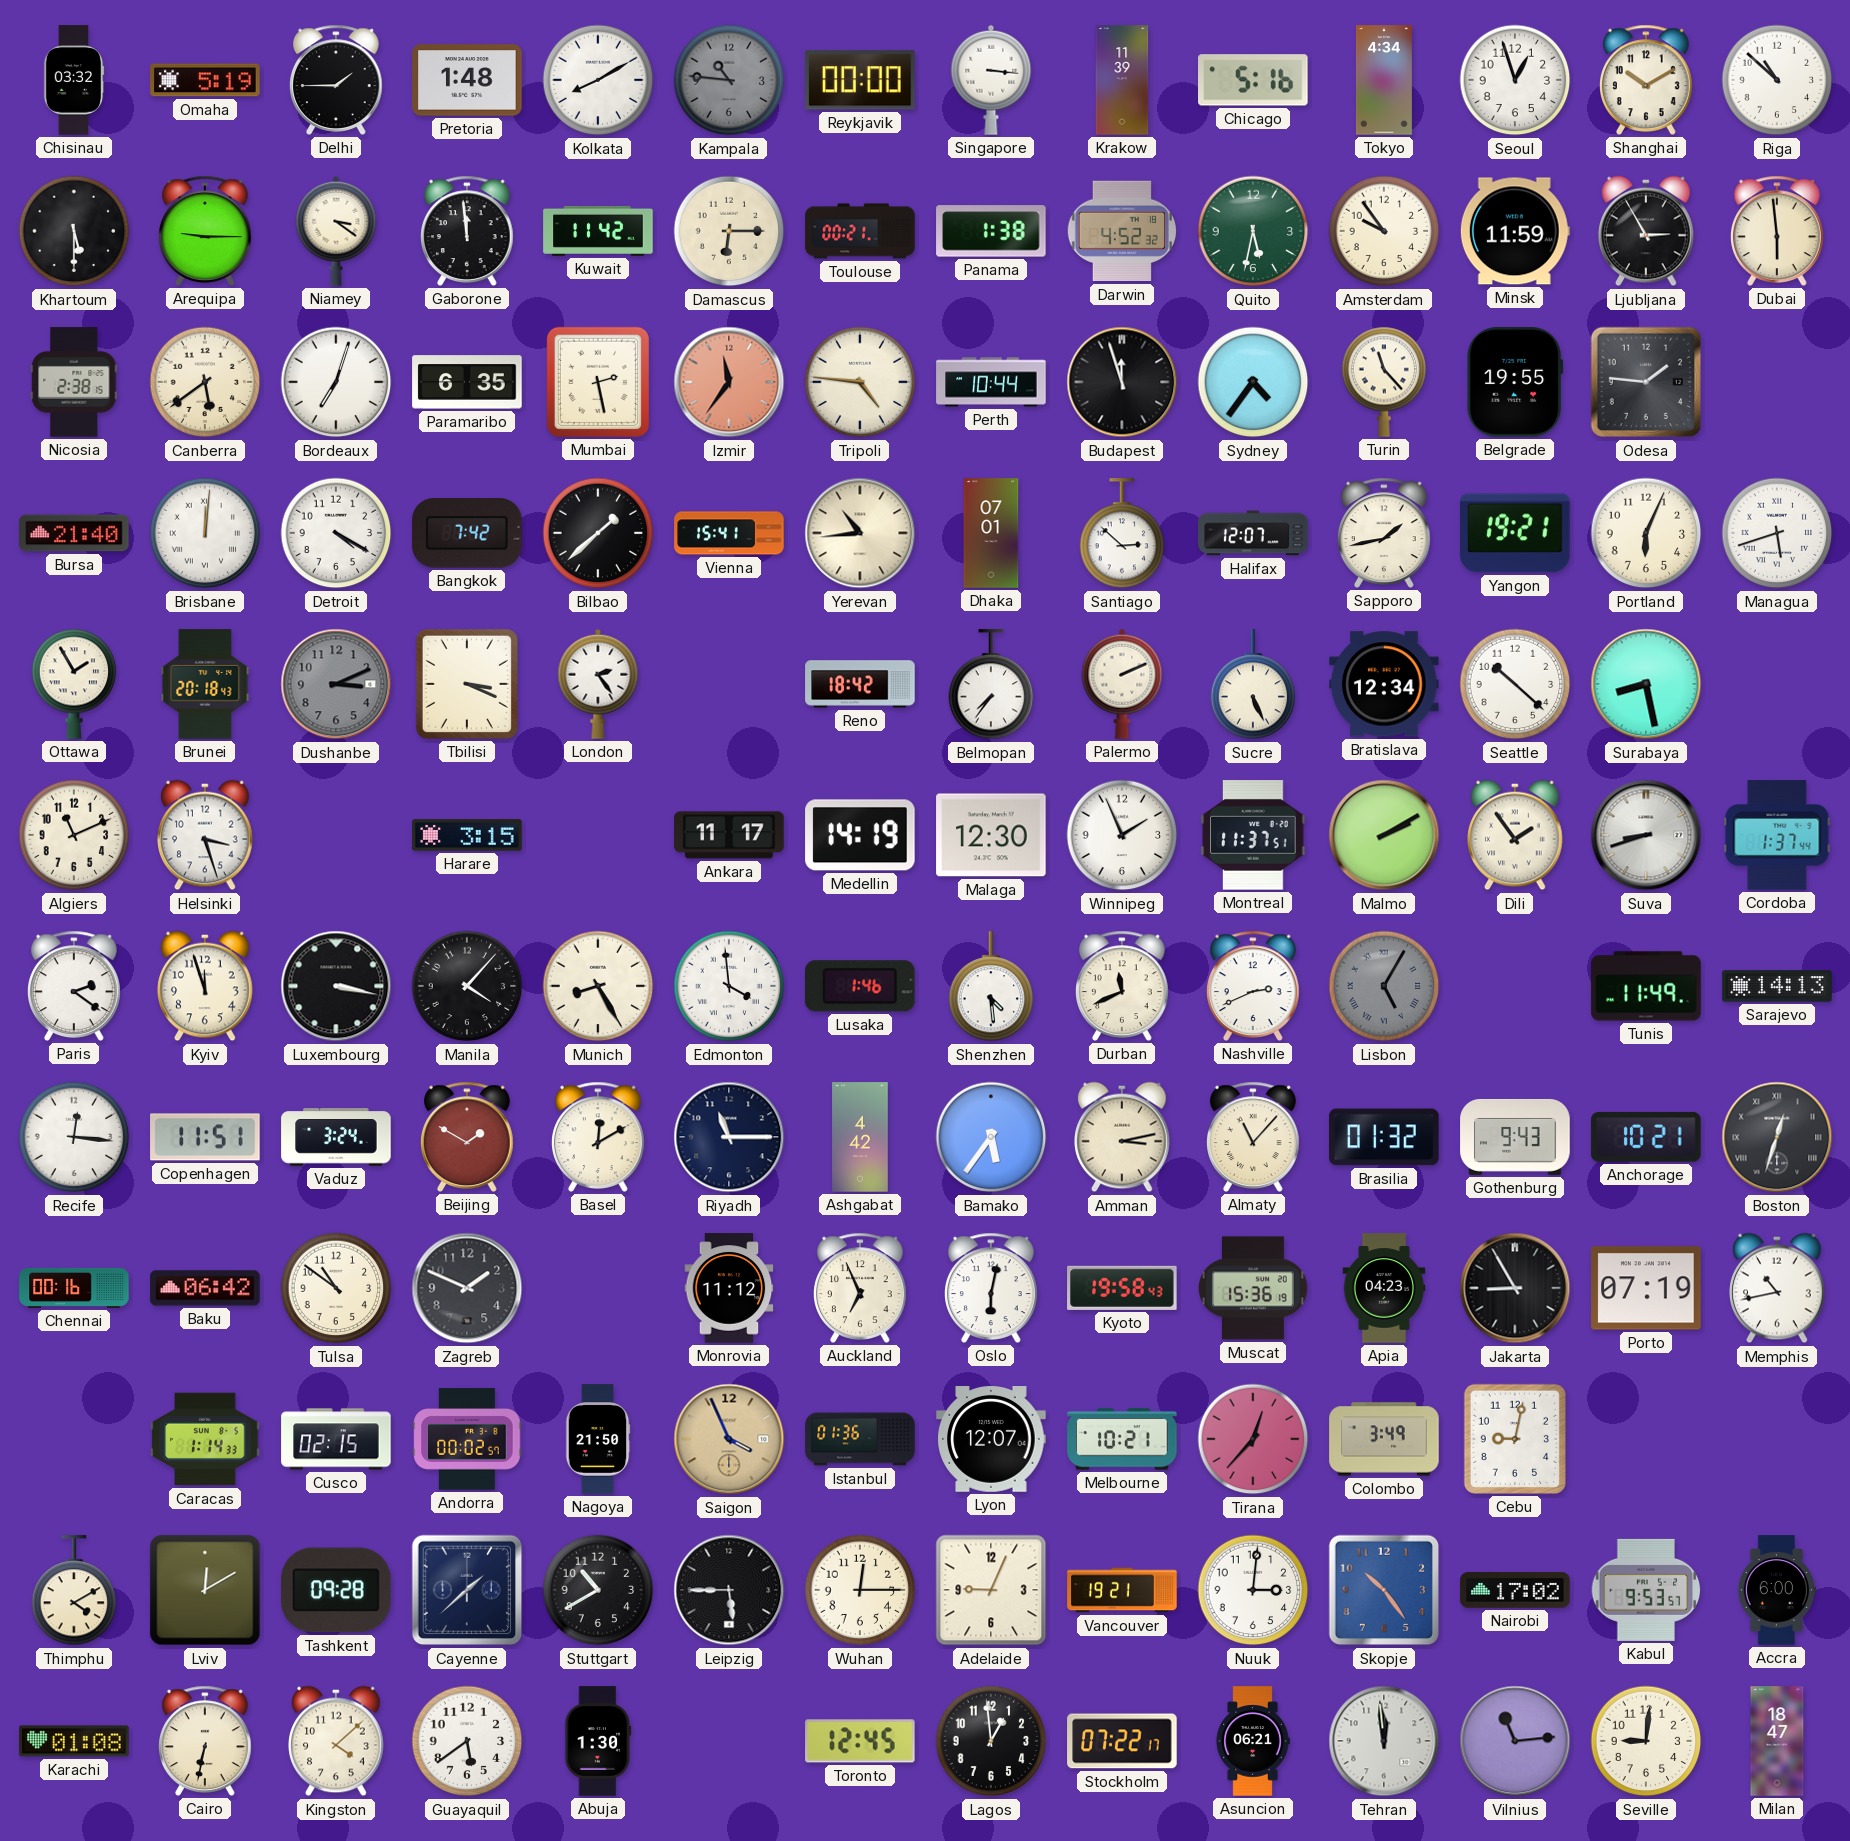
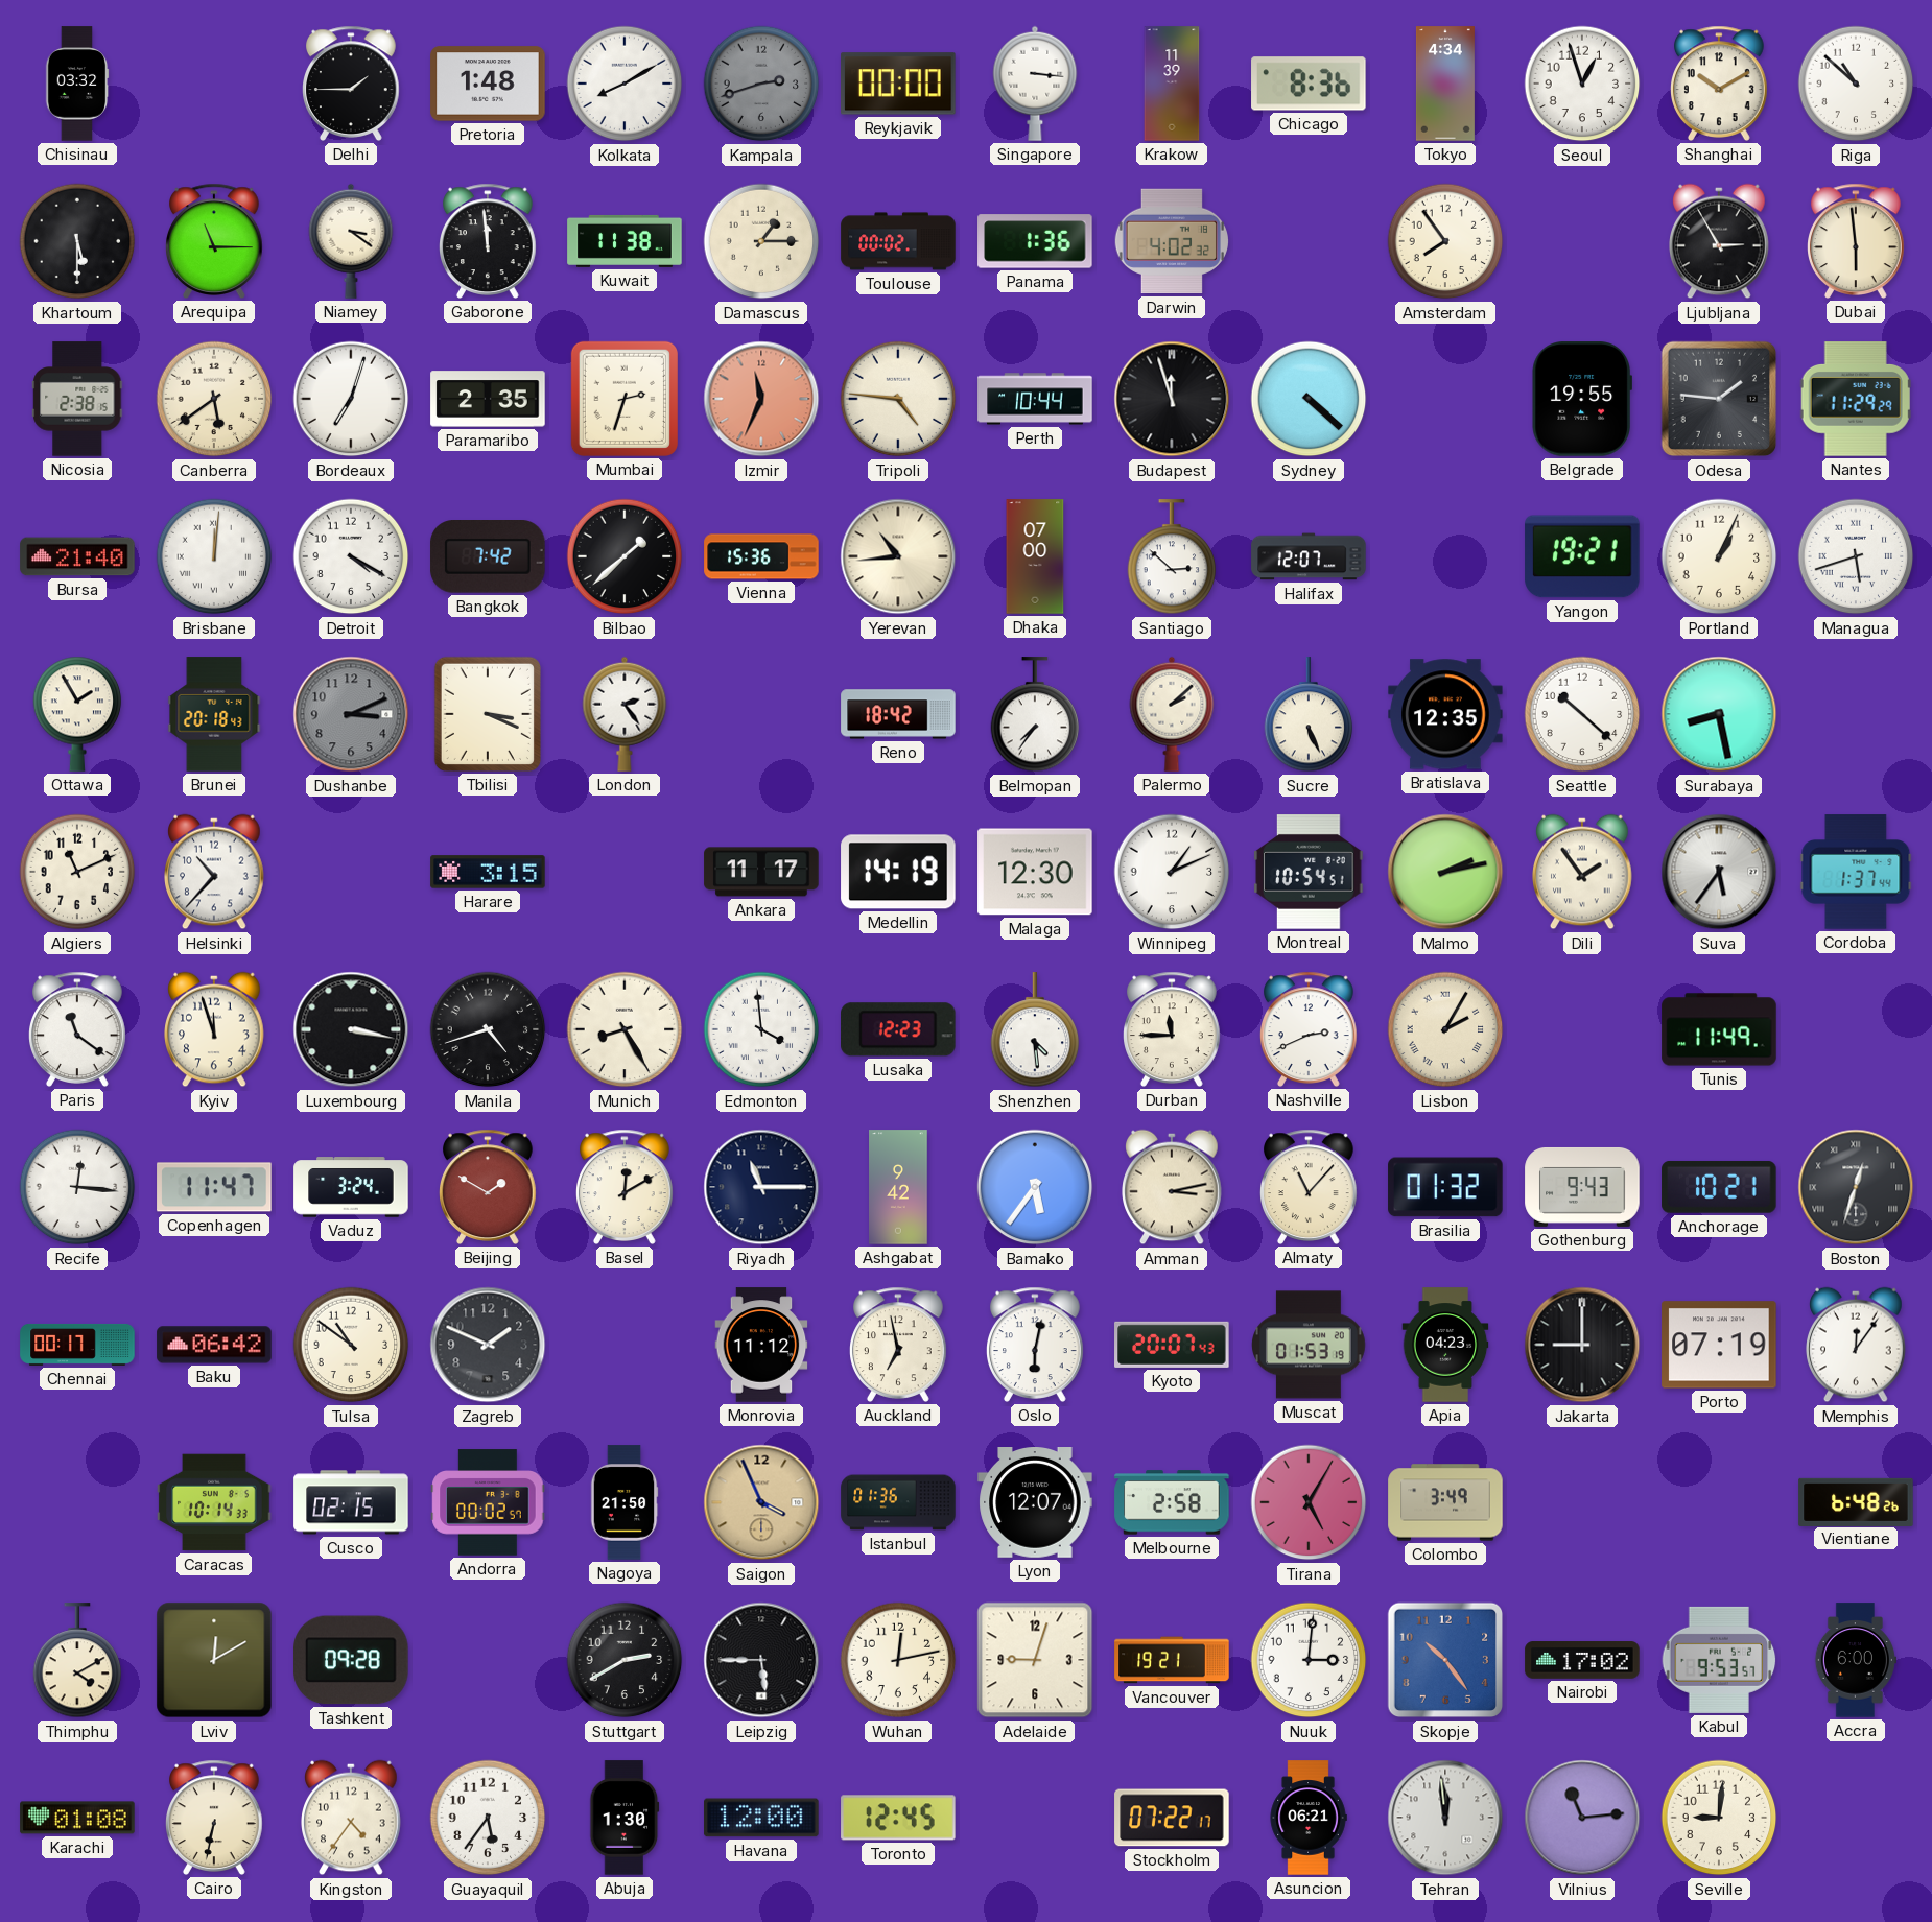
Omaha: 5:19 -> none (205, 80)
Kampala: 10:46 -> 2:42 (761, 84)
Chicago: 5:16 -> 8:36 (1309, 84)
Arequipa: 9:15 -> 11:15 (215, 241)
Kuwait: 11:42 -> 11:38 (625, 241)
Damascus: 6:15 -> 1:15 (761, 241)
Toulouse: 00:21 -> 00:02 (898, 241)
Panama: 1:38 -> 1:36 (1035, 241)
Darwin: 4:52 -> 4:02 (1171, 241)
Quito: 5:32 -> none (1253, 231)
Amsterdam: 9:54 -> 7:54 (1445, 241)
Minsk: 11:59 -> none (1515, 231)
Paramaribo: 6:35 -> 2:35 (488, 399)
Mumbai: 2:28 -> 2:33 (625, 399)
Izmir: 11:36 -> 11:34 (761, 399)
Sydney: 4:36 -> 4:22 (1309, 399)
Turin: 11:23 -> none (1384, 382)
Nantes: none -> 11:29 (1856, 399)
Vienna: 15:41 -> 15:36 (761, 556)
Dhaka: 07:01 -> 07:00 (1035, 556)
Sapporo: 1:43 -> none (1385, 533)
Portland: 6:04 -> 1:04 (1719, 556)
Palermo: 2:11 -> 2:08 (1172, 714)
Bratislava: 12:34 -> 12:35 (1445, 714)
Helsinki: 3:27 -> 10:37 (214, 872)
Winnipeg: 1:56 -> 1:11 (1172, 872)
Montreal: 11:37 -> 10:54 (1309, 872)
Malmo: 2:10 -> 2:13 (1445, 872)
Suva: 8:42 -> 5:36 (1719, 872)
Paris: 2:21 -> 11:21 (78, 1029)
Manila: 4:07 -> 4:42 (488, 1029)
Lusaka: 1:46 -> 12:23 (899, 1029)
Durban: 11:41 -> 11:45 (1173, 1029)
Lisbon: 5:05 -> 2:05 (1445, 1029)
Lisbon dial: grey -> cream (1445, 1029)
Sarajevo: 14:13 -> none (1777, 986)
Copenhagen: 11:51 -> 11:47 (214, 1187)
Ashgabat: 4:42 -> 9:42 (898, 1187)
Chennai: 00:16 -> 00:17 (77, 1345)
Auckland: 6:56 -> 6:58 (899, 1345)
Kyoto: 19:58 -> 20:07 (1172, 1345)
Muscat: 15:36 -> 01:53 (1310, 1345)
Jakarta: 8:55 -> 9:00 (1582, 1345)
Memphis: 10:43 -> 12:06 (1856, 1345)
Caracas: 1:14 -> 10:14 (214, 1502)
Melbourne: 10:21 -> 2:58 (1172, 1502)
Tirana: 12:37 -> 5:05 (1309, 1502)
Cebu: 9:02 -> none (1515, 1439)
Vientiane: none -> 6:48 (1856, 1501)
Cayenne: 1:38 -> none (467, 1590)
Stuttgart: 10:40 -> 2:40 (625, 1660)
Wuhan: 12:15 -> 12:13 (898, 1660)
Adelaide: 9:04 -> 9:03 (1035, 1660)
Kingston: 4:08 -> 4:36 (351, 1818)
Guayaquil: 5:39 -> 5:36 (488, 1818)
Havana: none -> 12:00 (761, 1818)
Lagos: 12:59 -> none (991, 1741)
Milan: 18:47 -> none (1777, 1741)
